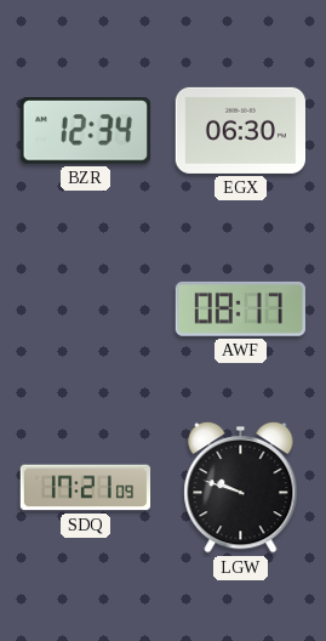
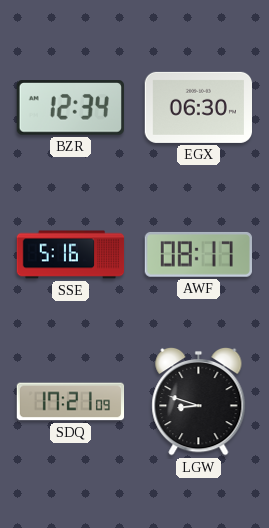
SSE: none -> 5:16 (71, 255)
LGW: 9:48 -> 8:48 (199, 401)
